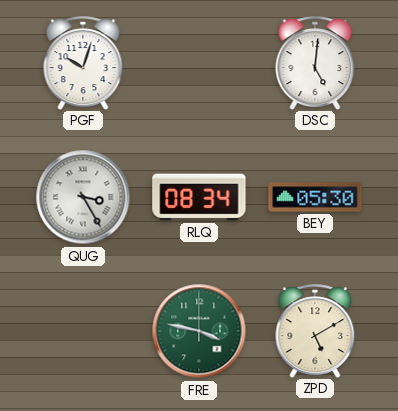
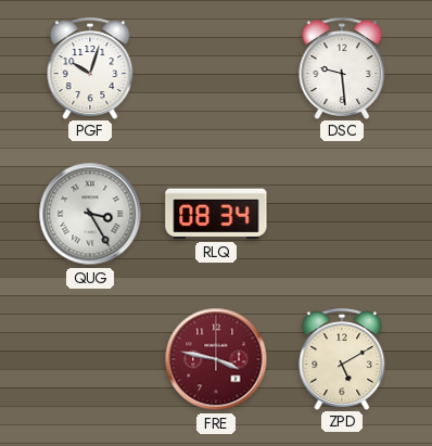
DSC: 5:01 -> 9:29 (342, 68)
BEY: 05:30 -> none (315, 197)
FRE dial: green -> burgundy (216, 359)
